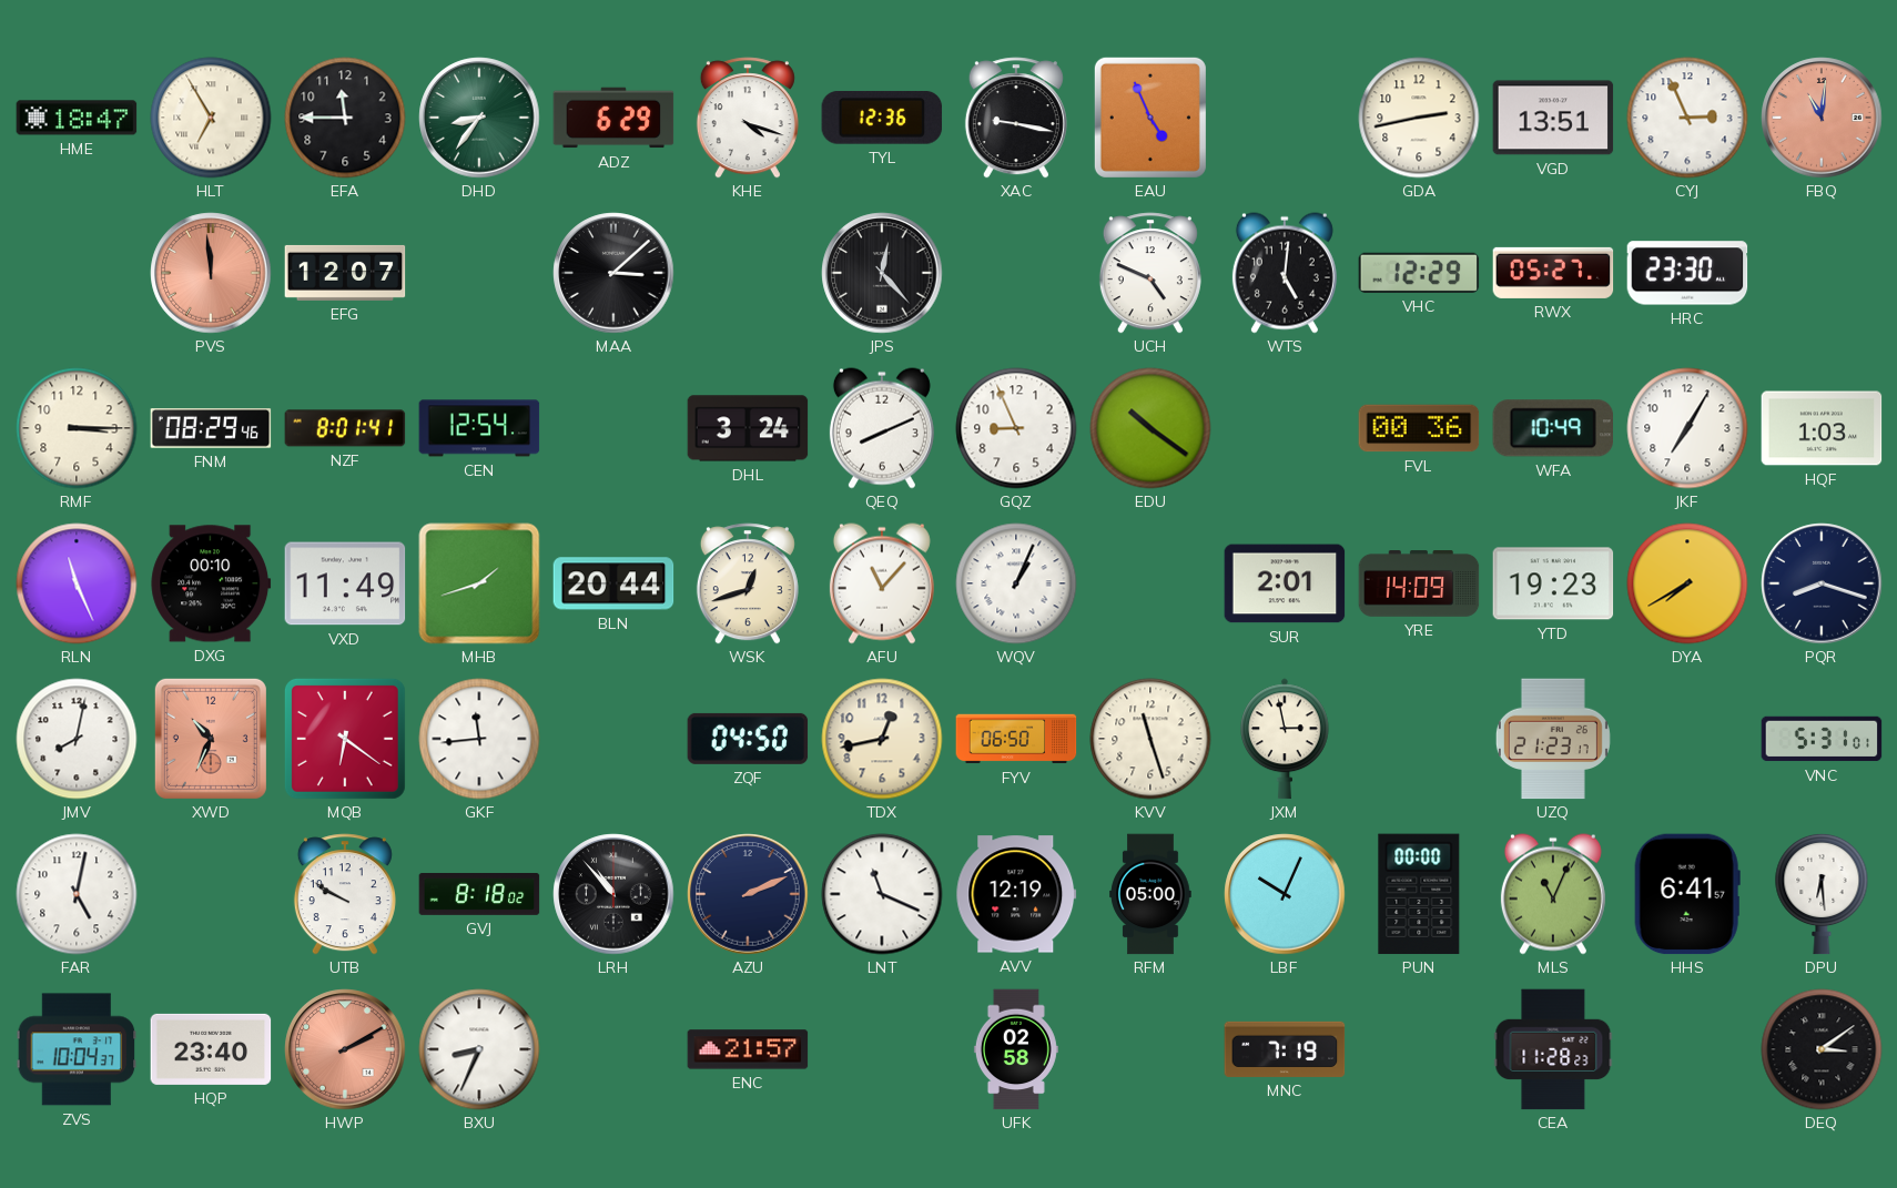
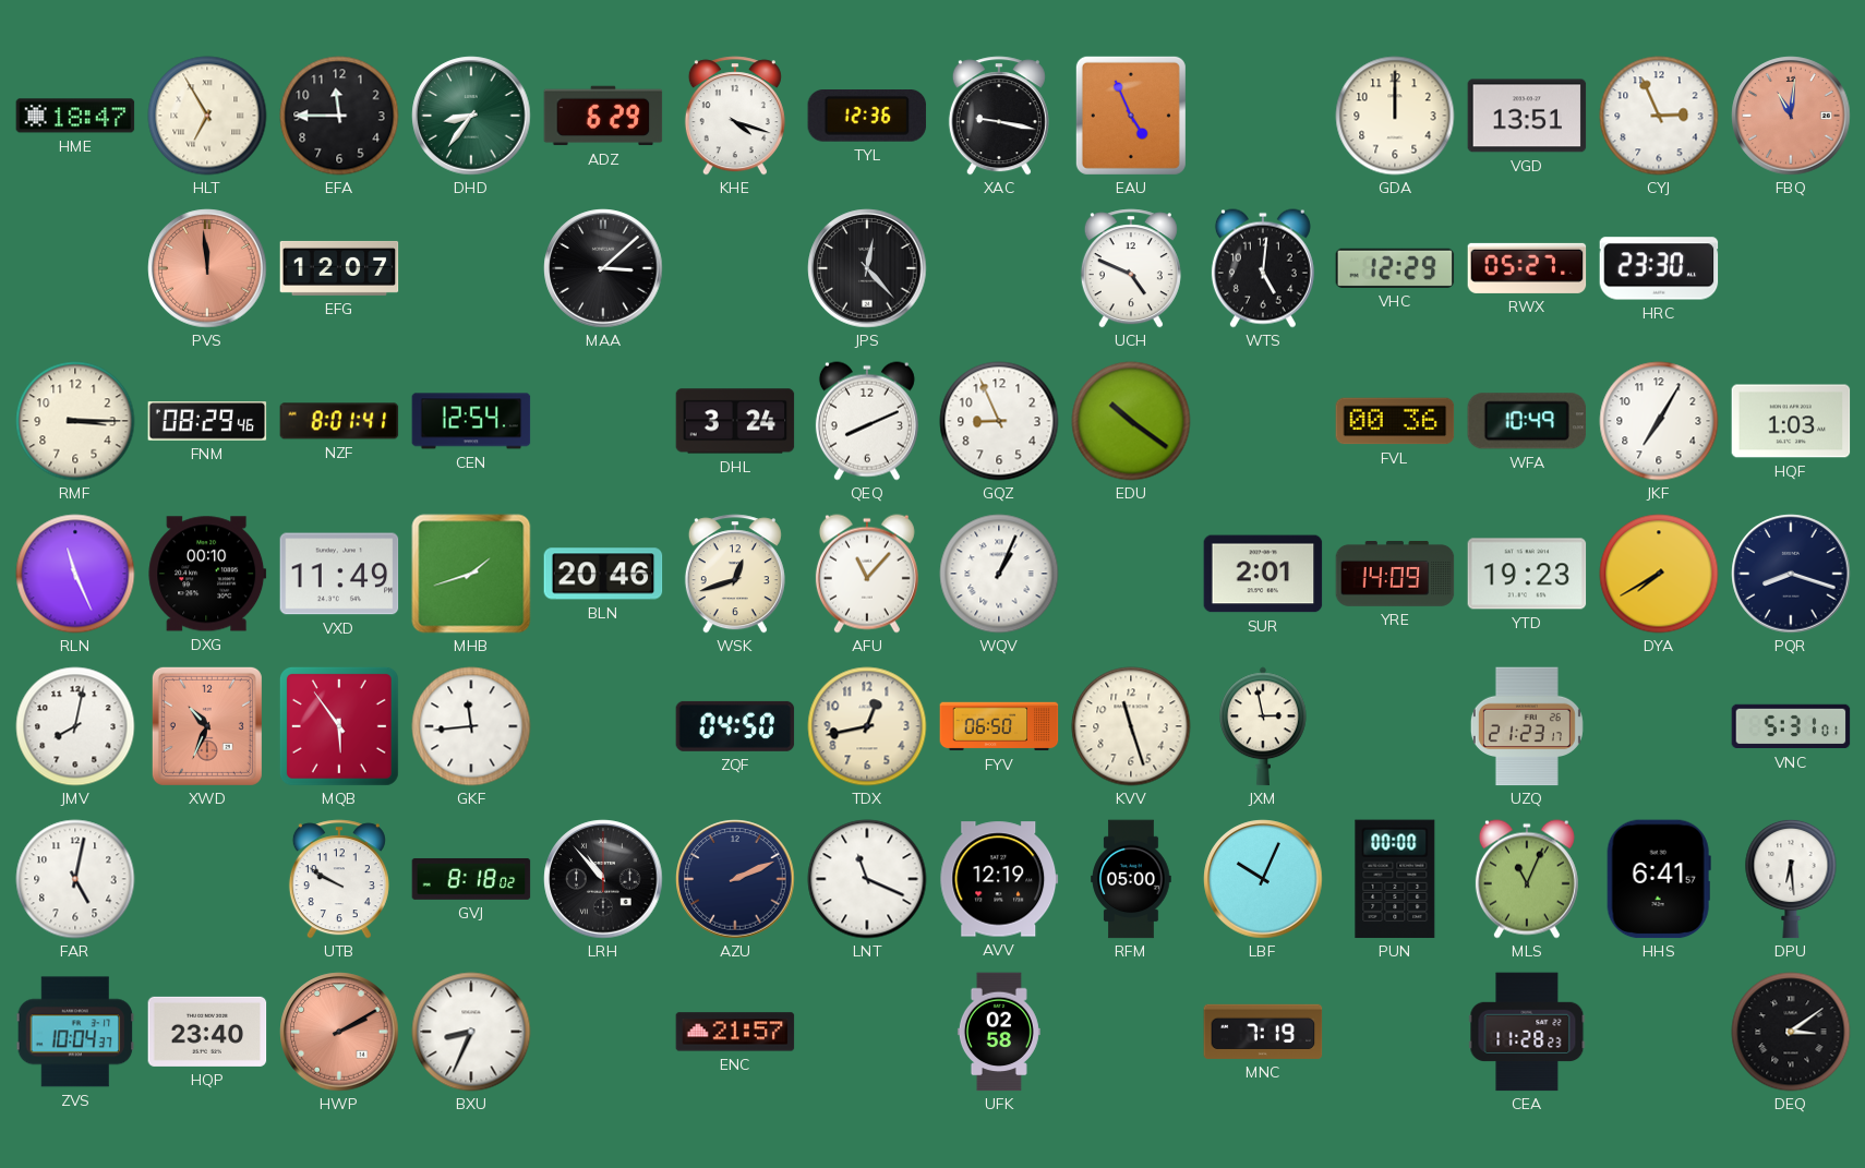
GDA: 2:43 -> 12:00 (1395, 116)
BLN: 20:44 -> 20:46 (603, 574)
MQB: 6:21 -> 5:54 (339, 726)
